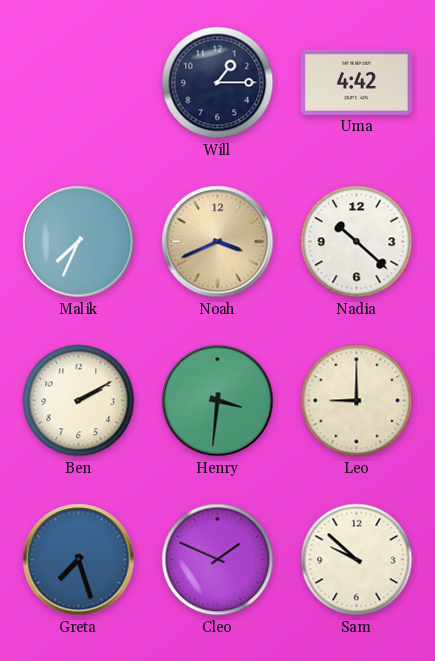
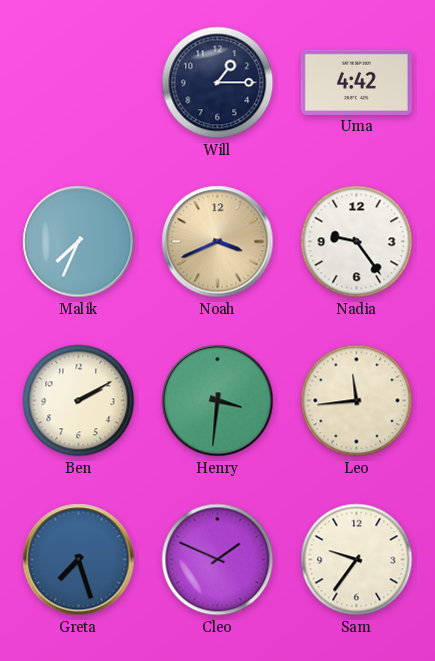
Nadia: 10:22 -> 9:24 (357, 242)
Leo: 9:00 -> 11:44 (357, 401)
Sam: 9:52 -> 9:36 (357, 560)
